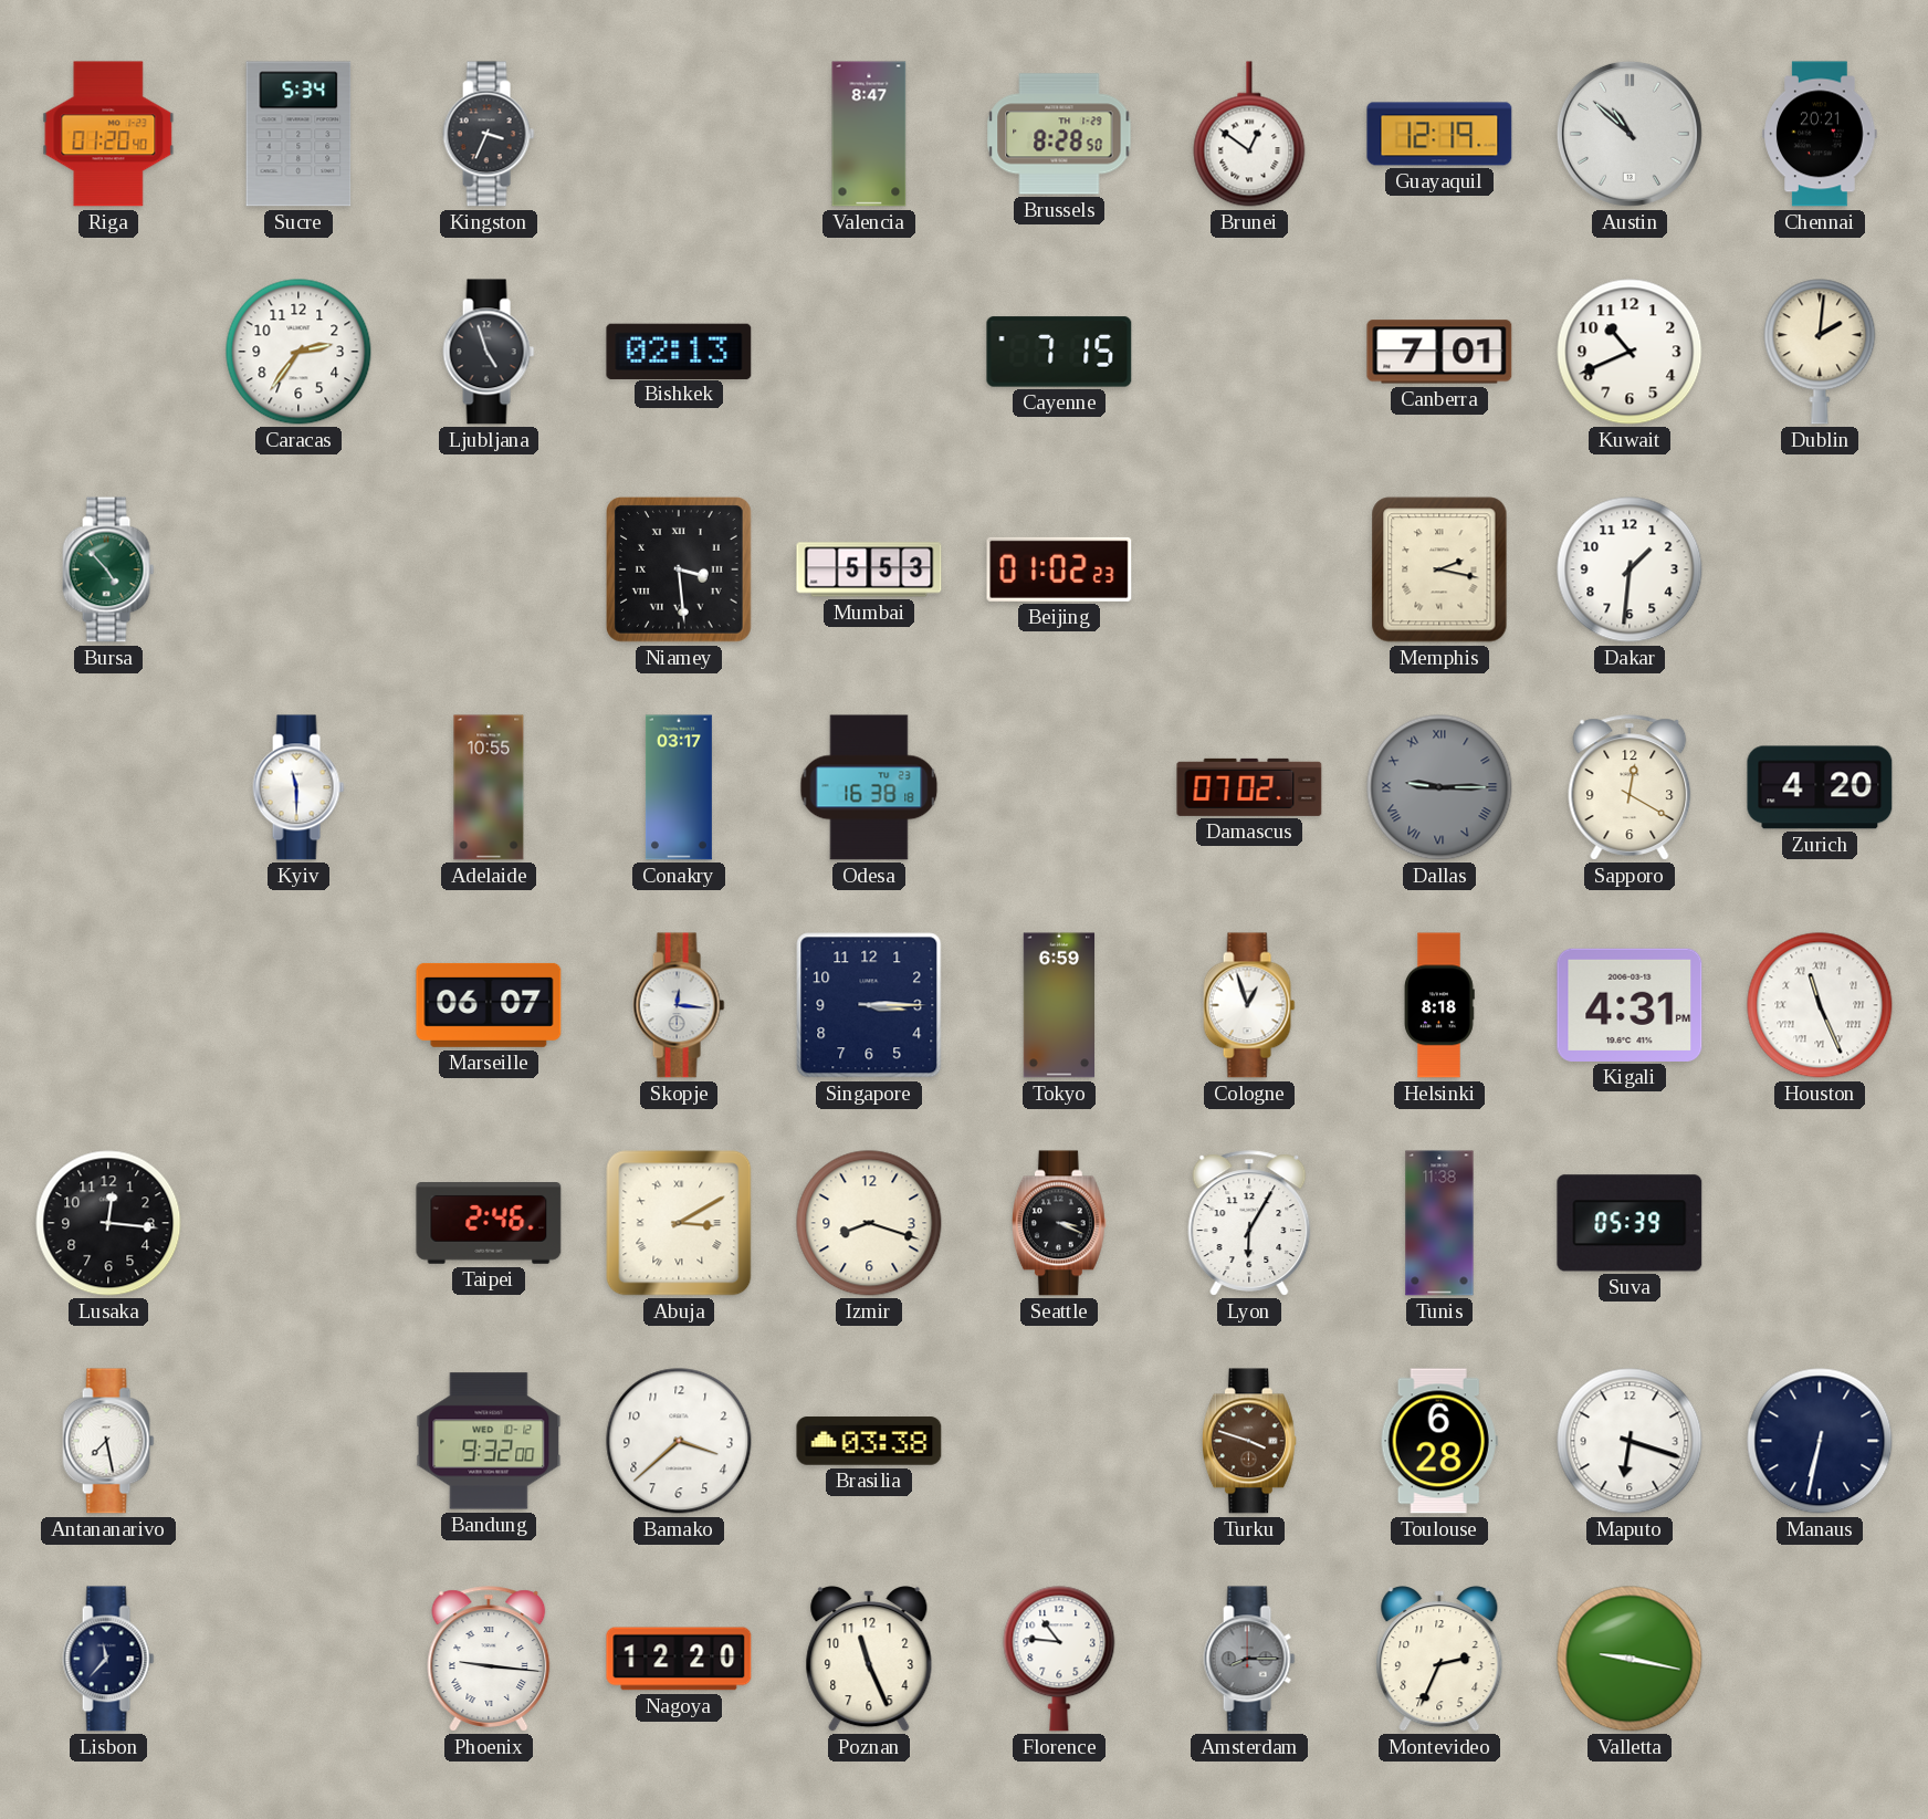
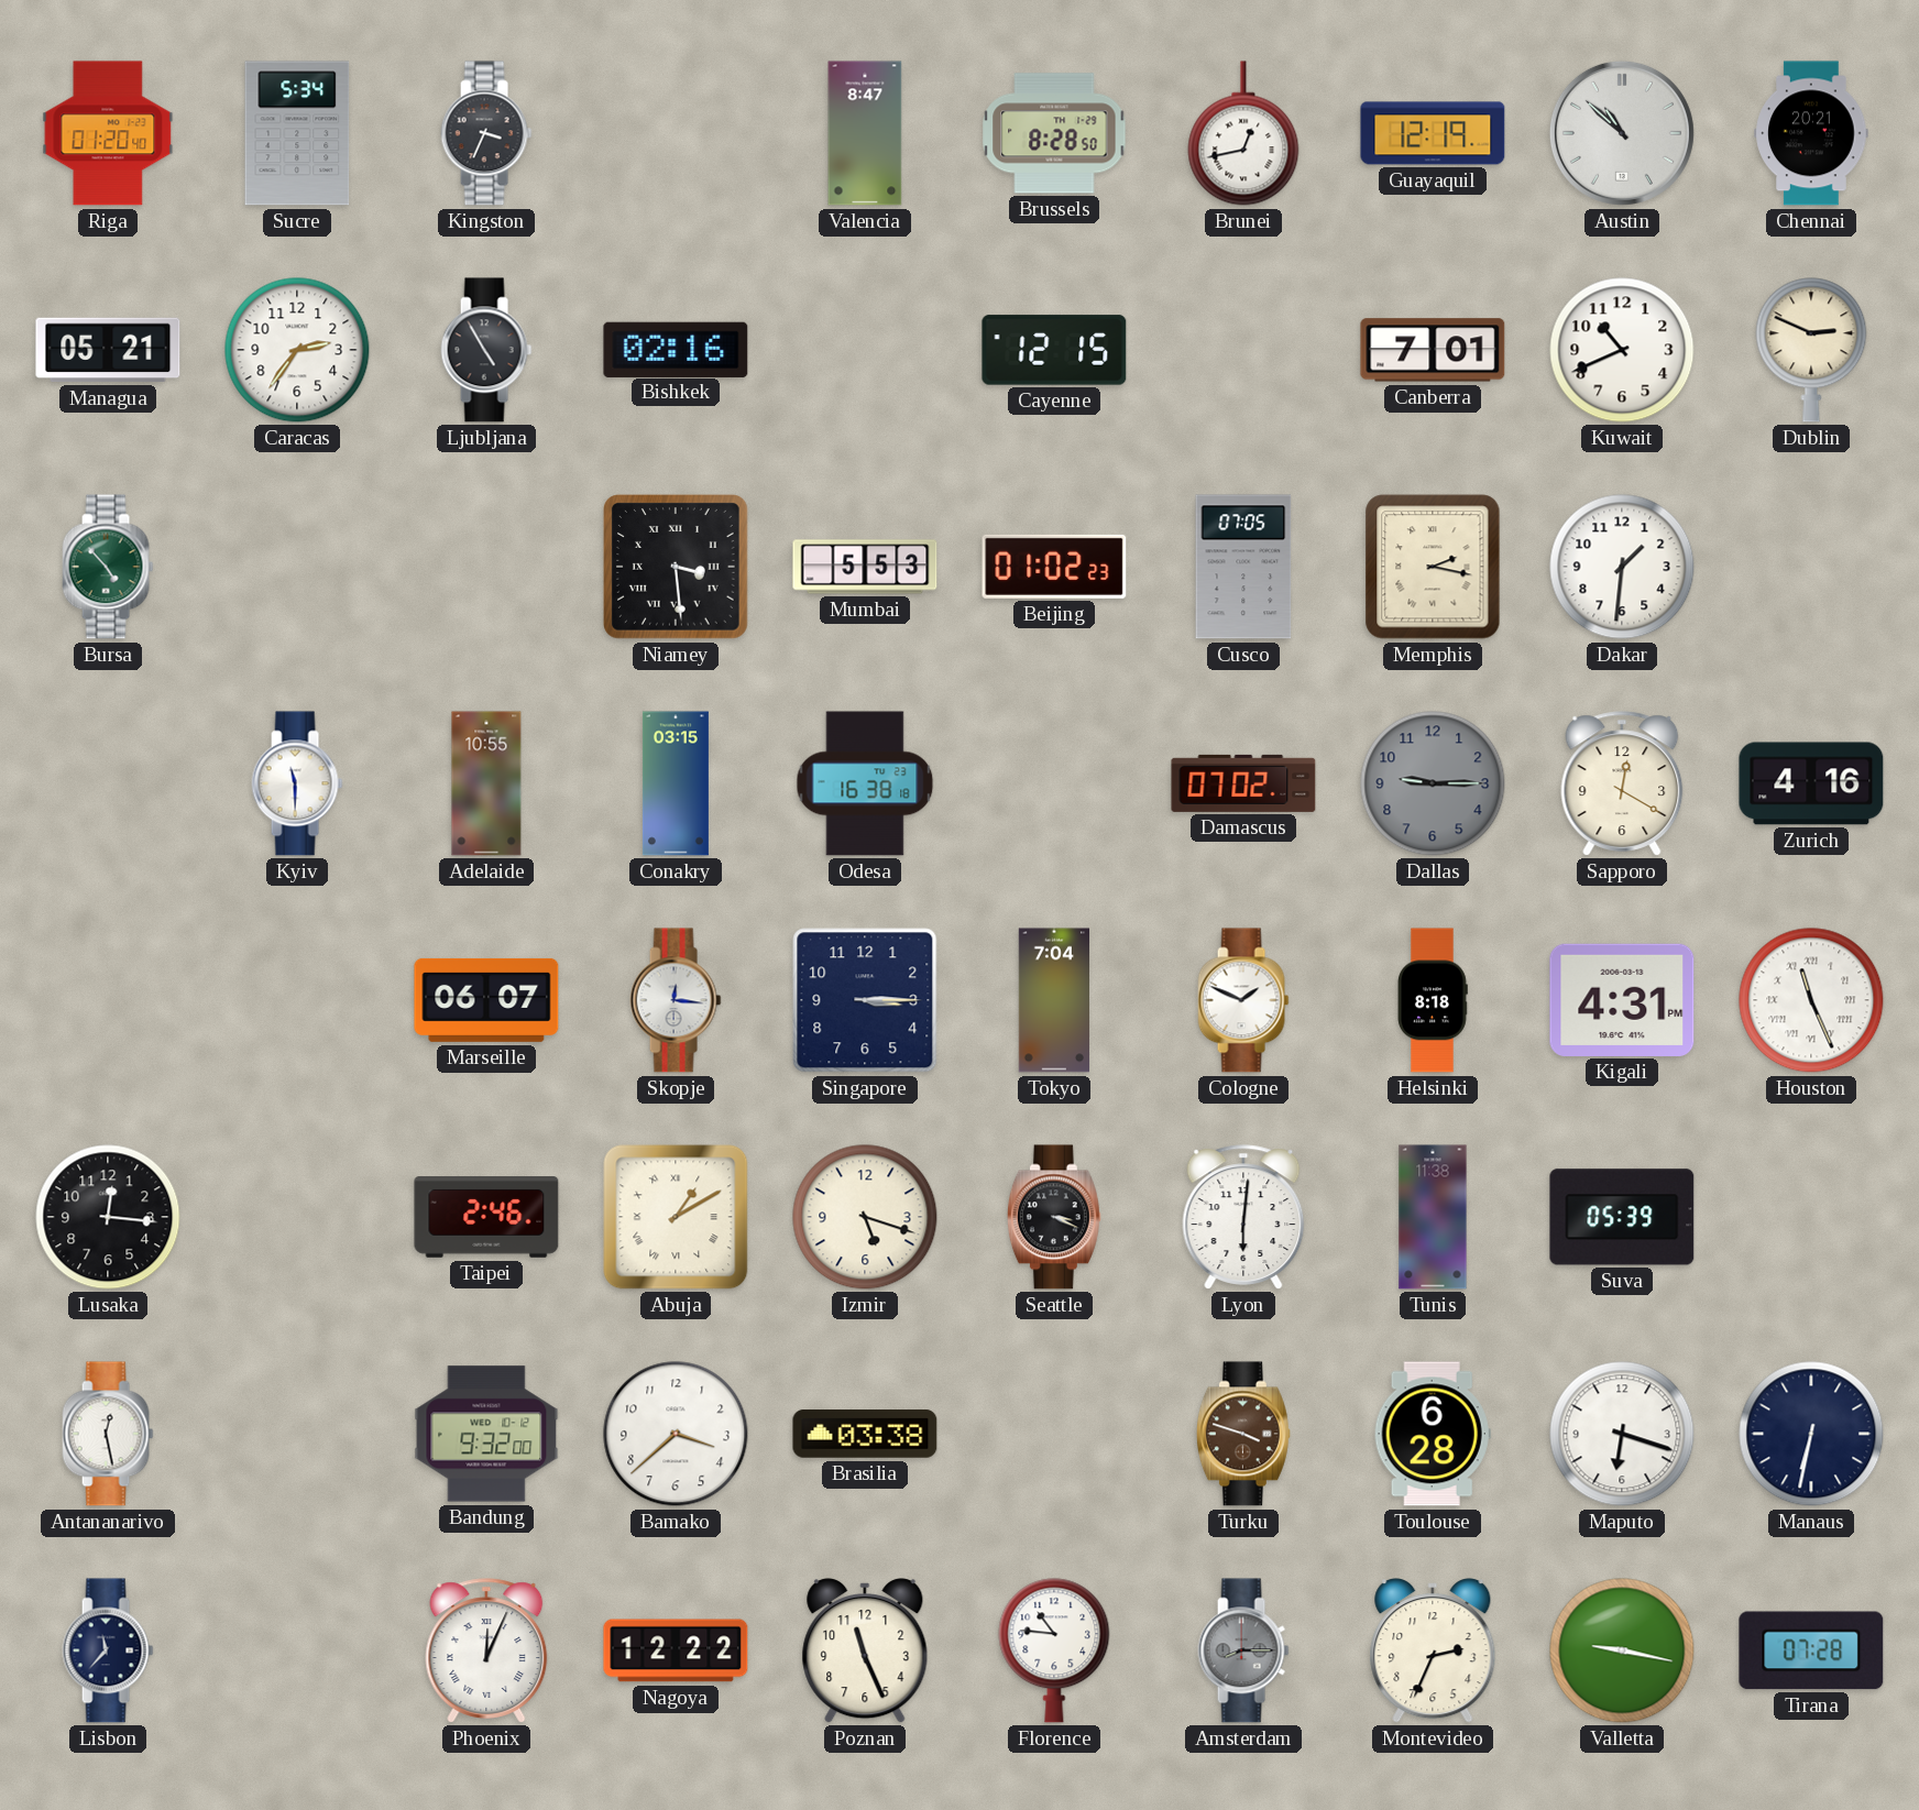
Brunei: 12:51 -> 12:43 (1243, 133)
Managua: none -> 05:21 (108, 350)
Ljubljana: 4:57 -> 4:55 (486, 350)
Bishkek: 02:13 -> 02:16 (676, 349)
Cayenne: 7:15 -> 12:15 (1054, 350)
Dublin: 2:01 -> 2:49 (1811, 350)
Cusco: none -> 07:05 (1243, 567)
Conakry: 03:17 -> 03:15 (676, 783)
Dallas numerals: Roman -> Arabic (1433, 783)
Zurich: 4:20 -> 4:16 (1811, 783)
Tokyo: 6:59 -> 7:04 (1053, 1000)
Cologne: 12:57 -> 1:49 (1243, 1000)
Abuja: 3:10 -> 1:10 (676, 1217)
Izmir: 8:18 -> 5:18 (865, 1217)
Lyon: 6:05 -> 6:01 (1243, 1217)
Antananarivo: 7:28 -> 12:28 (108, 1434)
Phoenix: 9:16 -> 12:04 (486, 1650)
Nagoya: 12:20 -> 12:22 (676, 1650)
Tirana: none -> 07:28 (1811, 1650)
